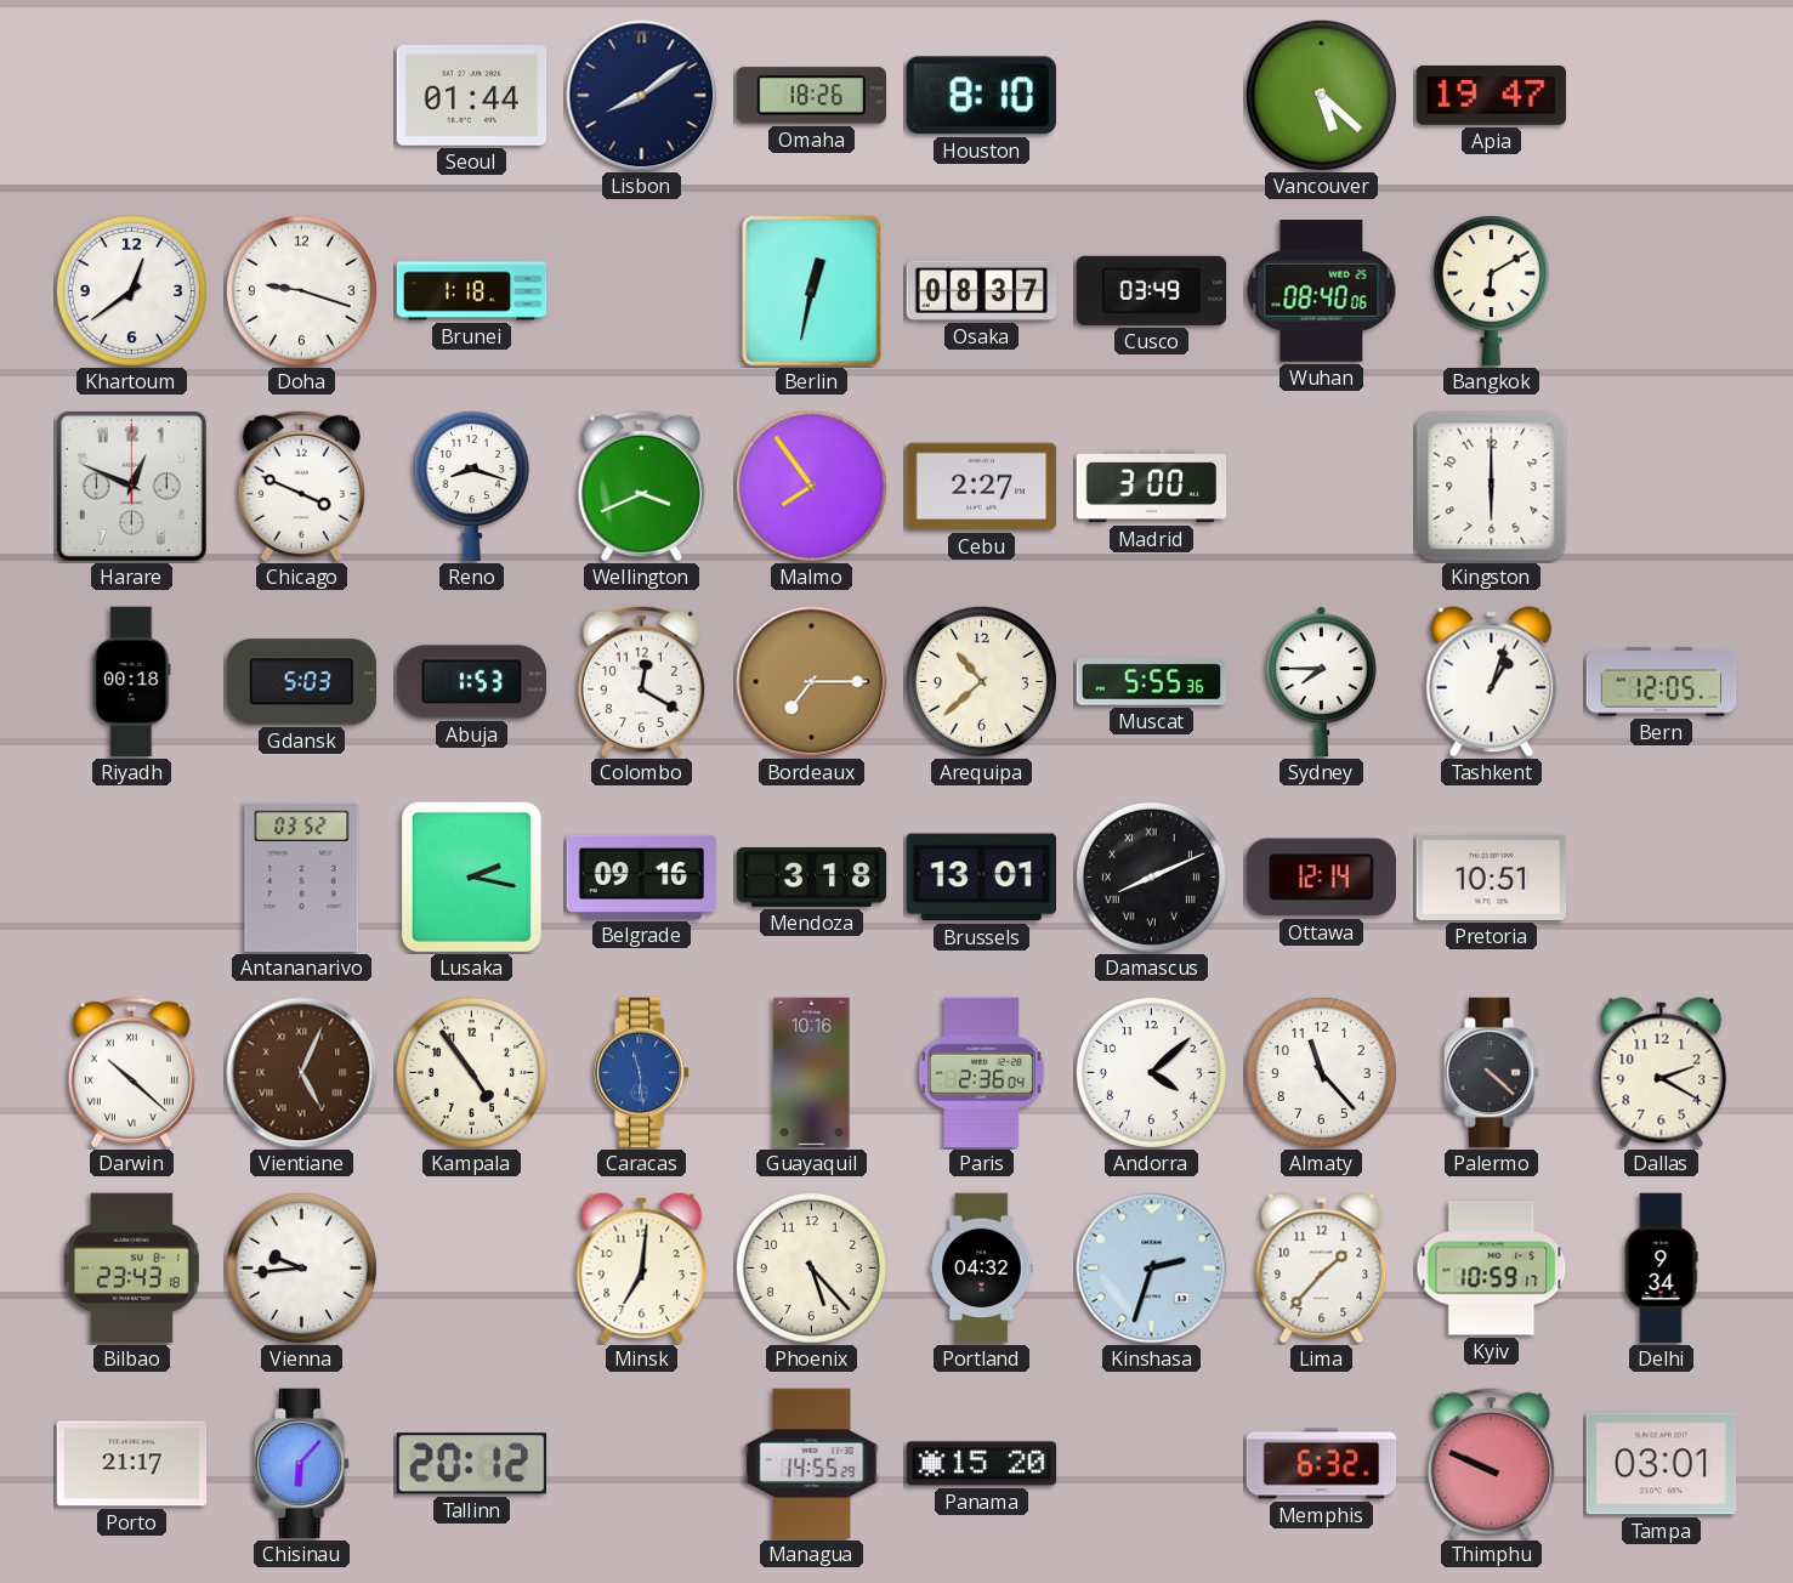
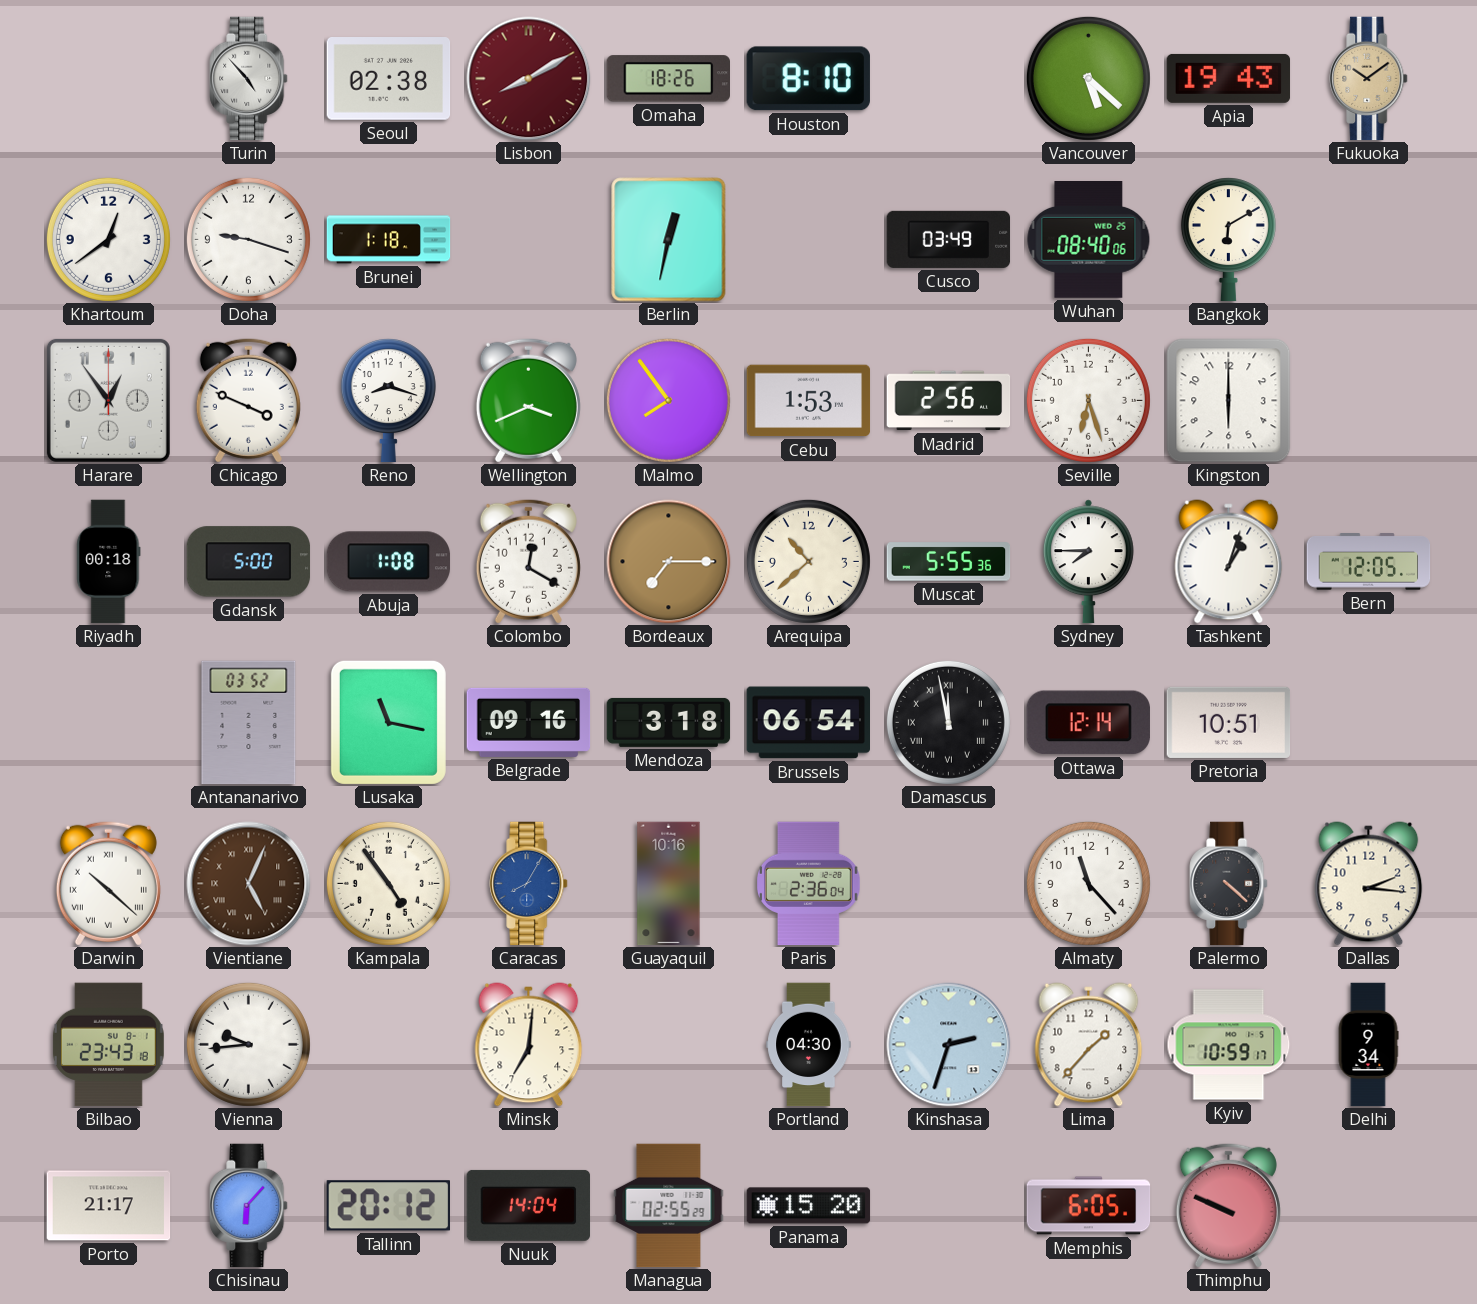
Turin: none -> 4:53 (249, 79)
Seoul: 01:44 -> 02:38 (389, 79)
Lisbon: 8:09 -> 8:10 (529, 79)
Lisbon dial: navy -> burgundy (529, 79)
Apia: 19:47 -> 19:43 (1229, 78)
Fukuoka: none -> 10:09 (1369, 79)
Osaka: 08:37 -> none (982, 290)
Harare: 12:49 -> 12:54 (108, 400)
Cebu: 2:27 -> 1:53 (809, 401)
Madrid: 3:00 -> 2:56 (949, 401)
Seville: none -> 6:27 (1088, 400)
Gdansk: 5:03 -> 5:00 (249, 562)
Abuja: 1:53 -> 1:08 (389, 562)
Lusaka: 2:17 -> 11:17 (388, 722)
Brussels: 13:01 -> 06:54 (808, 723)
Damascus: 8:11 -> 11:58 (948, 722)
Caracas: 11:29 -> 8:05 (529, 884)
Andorra: 4:08 -> none (1151, 1072)
Dallas: 2:20 -> 2:16 (1369, 884)
Phoenix: 5:23 -> none (811, 1267)
Portland: 04:32 -> 04:30 (809, 1045)
Nuuk: none -> 14:04 (529, 1205)
Managua: 14:55 -> 02:55 (669, 1206)
Memphis: 6:32 -> 6:05 (1089, 1206)
Tampa: 03:01 -> none (1662, 1464)
